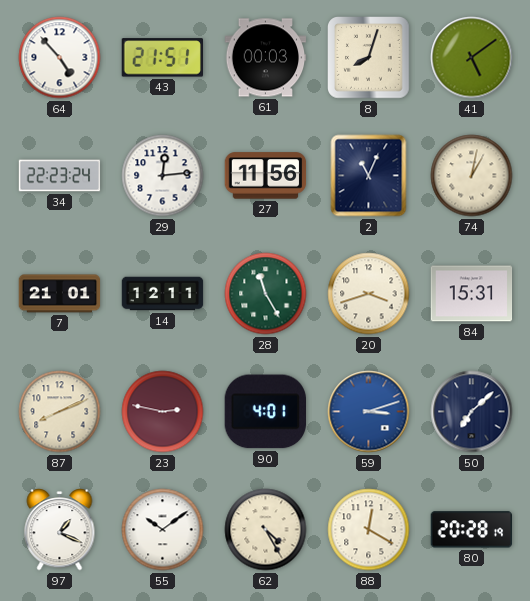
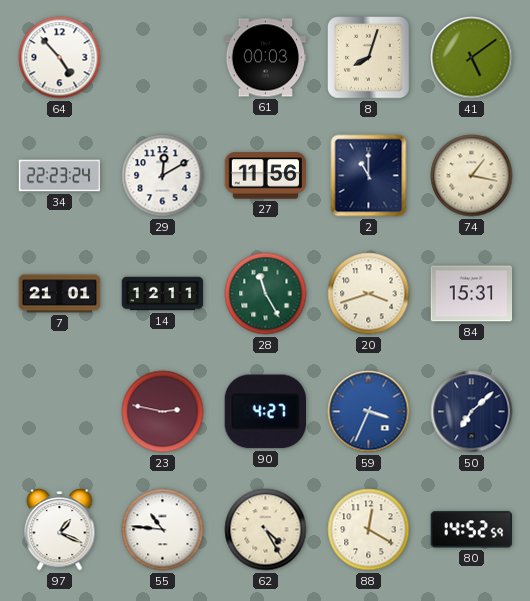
43: 21:51 -> none (162, 58)
29: 12:14 -> 12:10 (163, 176)
2: 11:04 -> 11:00 (369, 176)
74: 1:02 -> 1:17 (472, 176)
87: 8:11 -> none (60, 412)
90: 4:01 -> 4:27 (265, 412)
59: 3:12 -> 3:34 (369, 412)
55: 10:09 -> 10:46 (163, 530)
80: 20:28 -> 14:52 (471, 530)
